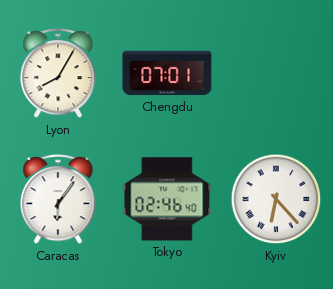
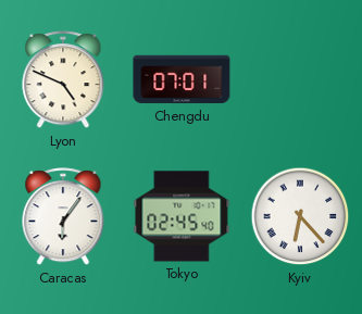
Lyon: 8:05 -> 4:49 (63, 80)
Tokyo: 02:46 -> 02:45 (182, 216)
